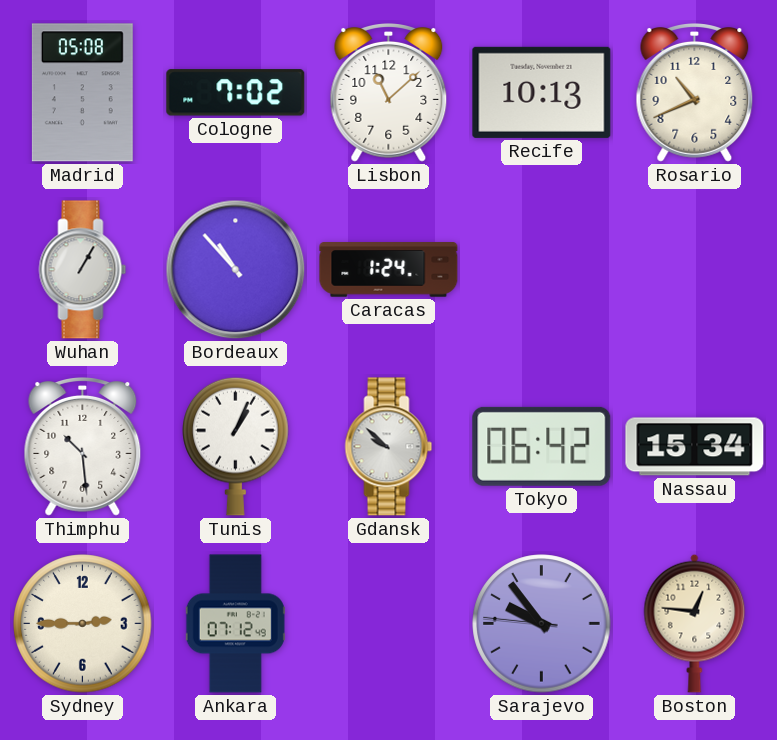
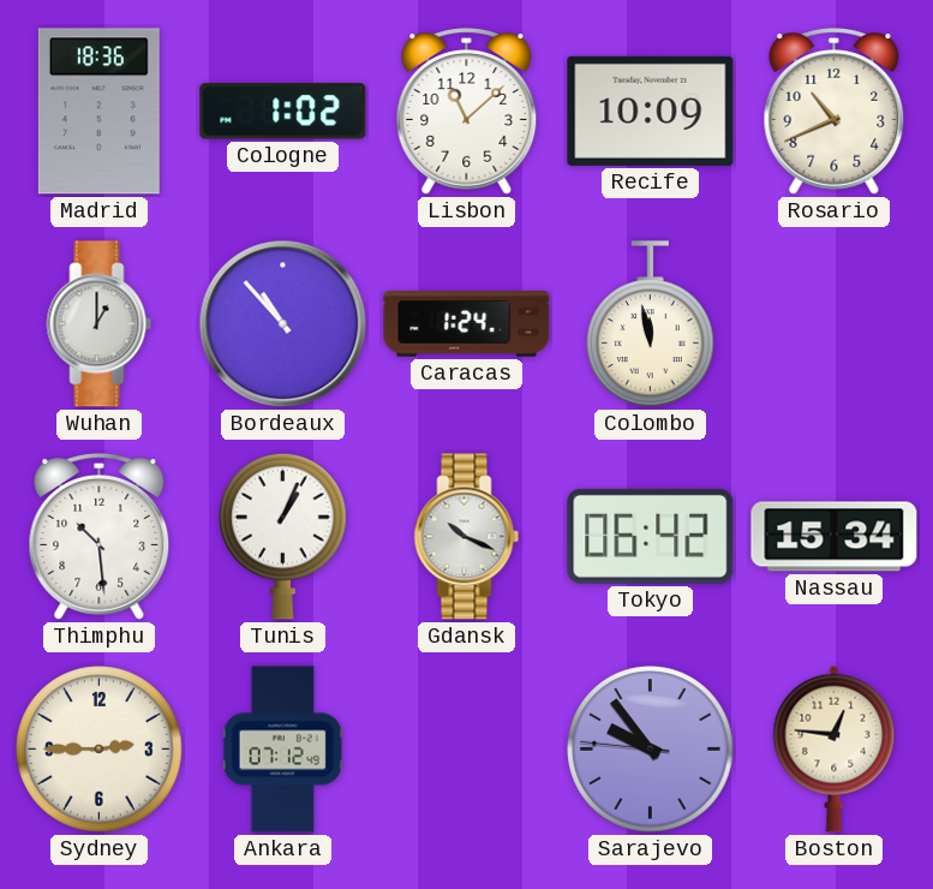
Madrid: 05:08 -> 18:36 (98, 112)
Cologne: 7:02 -> 1:02 (283, 112)
Recife: 10:13 -> 10:09 (651, 111)
Wuhan: 1:05 -> 1:00 (100, 324)
Colombo: none -> 11:58 (651, 324)
Gdansk: 9:52 -> 10:19 (467, 537)
